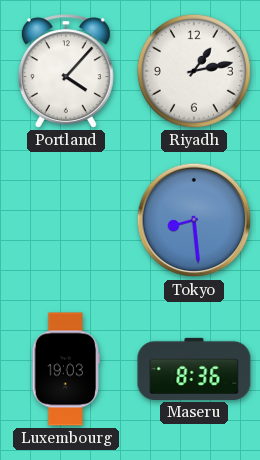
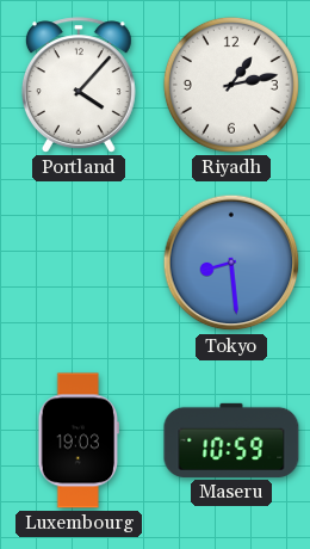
Maseru: 8:36 -> 10:59 (231, 440)
